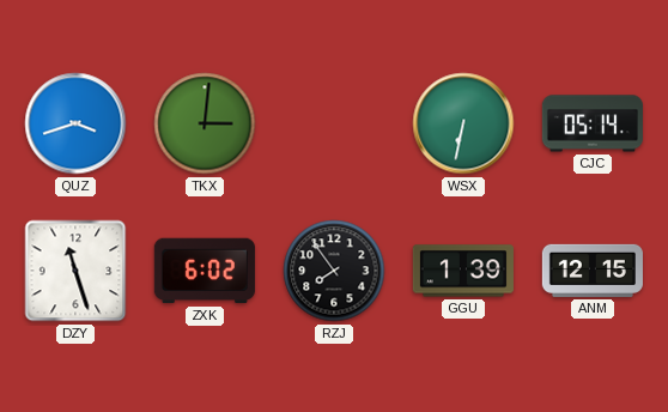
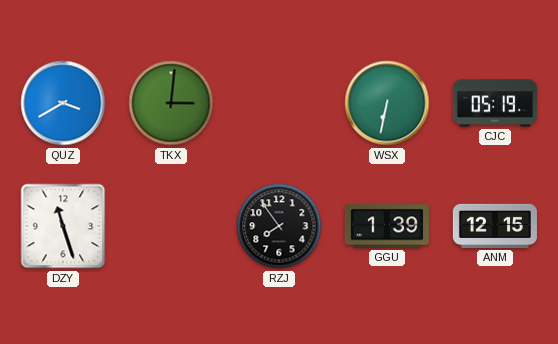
QUZ: 3:42 -> 3:40 (63, 103)
CJC: 05:14 -> 05:19 (495, 103)
ZXK: 6:02 -> none (205, 271)
